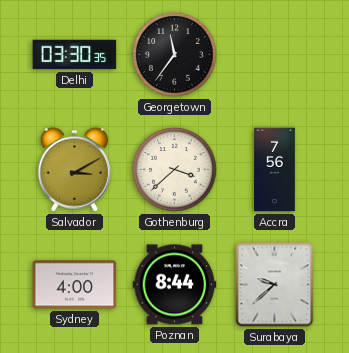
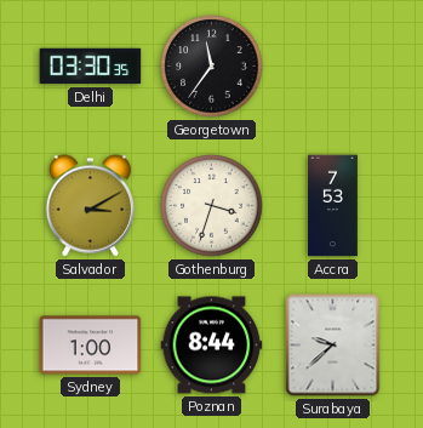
Gothenburg: 3:38 -> 3:33 (212, 206)
Accra: 7:56 -> 7:53 (333, 206)
Sydney: 4:00 -> 1:00 (91, 346)
